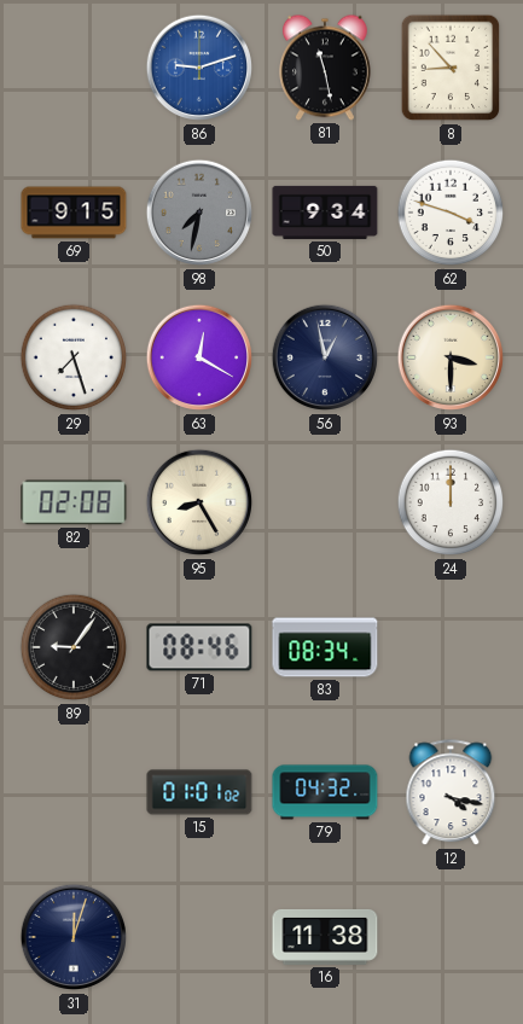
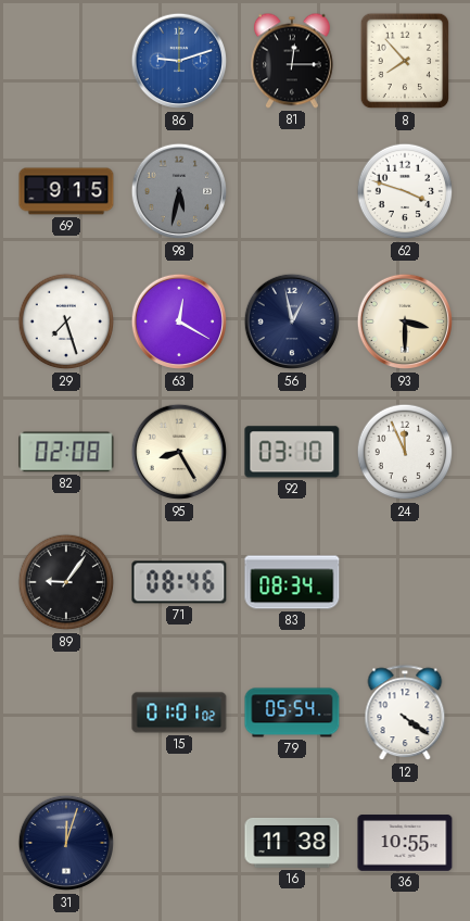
81: 11:28 -> 12:15 (292, 61)
8: 8:53 -> 7:53 (405, 61)
98: 7:32 -> 5:32 (178, 191)
50: 9:34 -> none (325, 213)
92: none -> 03:10 (292, 452)
24: 12:00 -> 11:56 (405, 452)
79: 04:32 -> 05:54 (292, 712)
12: 4:17 -> 4:21 (405, 714)
36: none -> 10:55 (405, 843)
